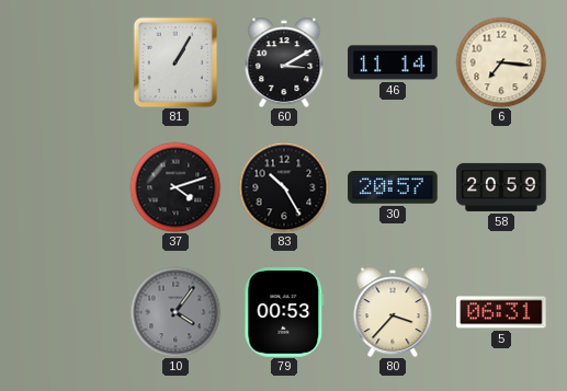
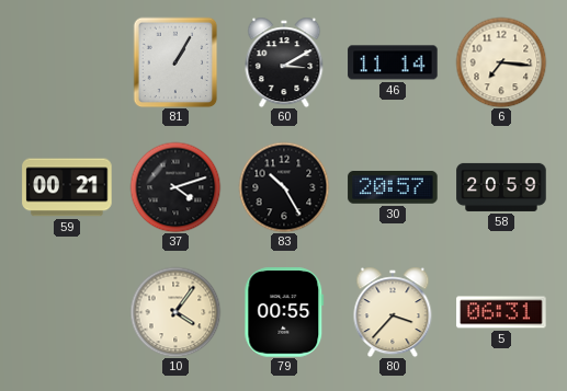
59: none -> 00:21 (67, 187)
10 dial: grey -> cream (175, 312)
79: 00:53 -> 00:55 (284, 312)
